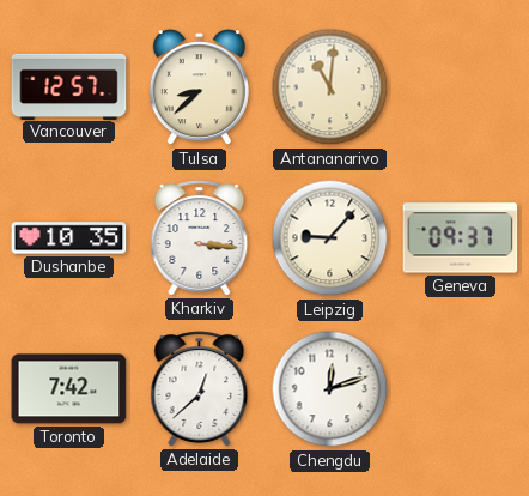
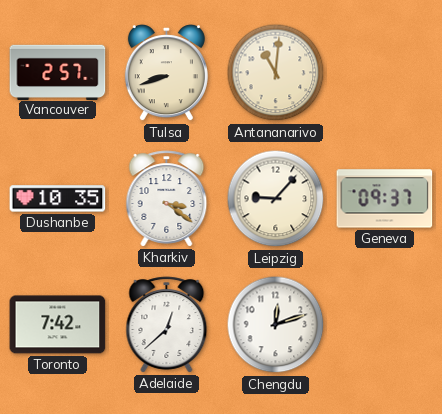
Vancouver: 12:57 -> 2:57 (58, 72)
Tulsa: 8:38 -> 8:42 (166, 73)
Kharkiv: 3:16 -> 3:21 (167, 199)
